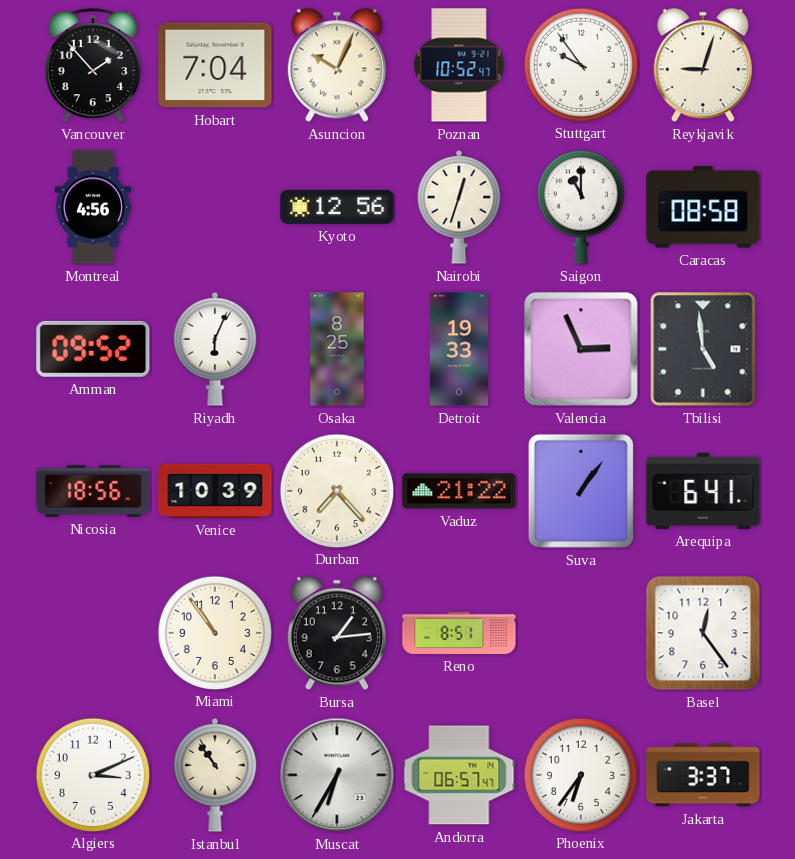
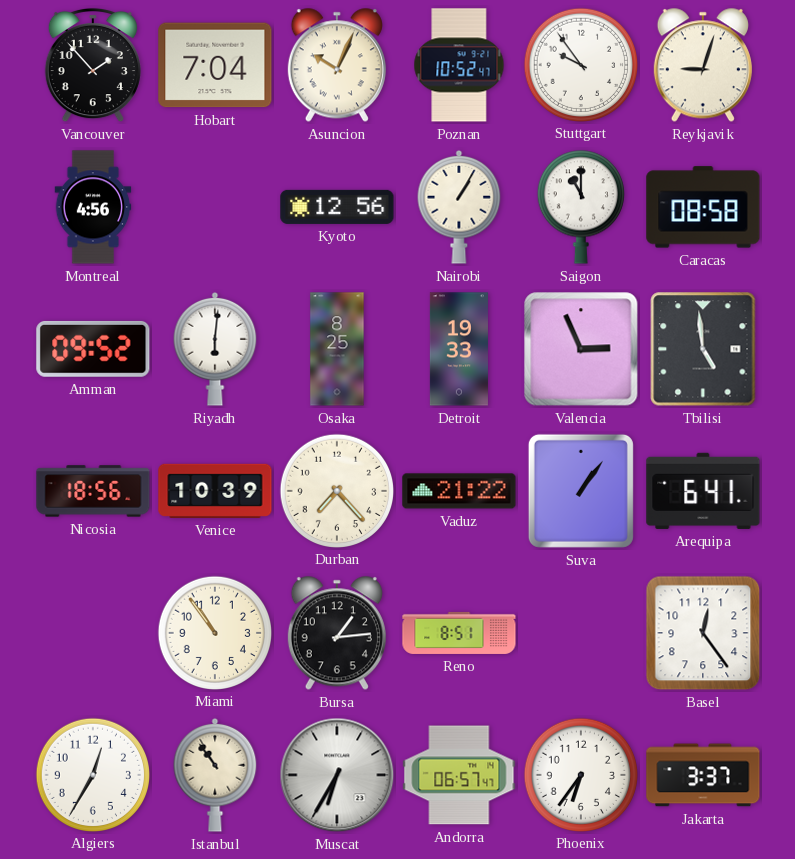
Nairobi: 12:33 -> 1:05 (459, 207)
Riyadh: 6:04 -> 6:01 (215, 349)
Algiers: 3:11 -> 12:35 (92, 774)
